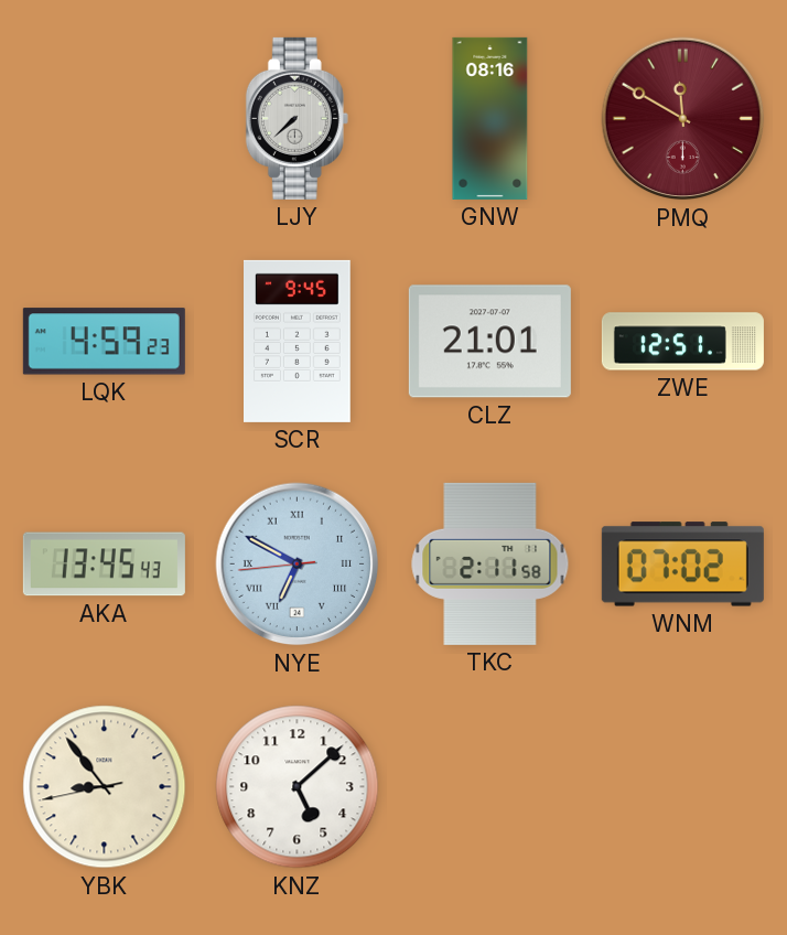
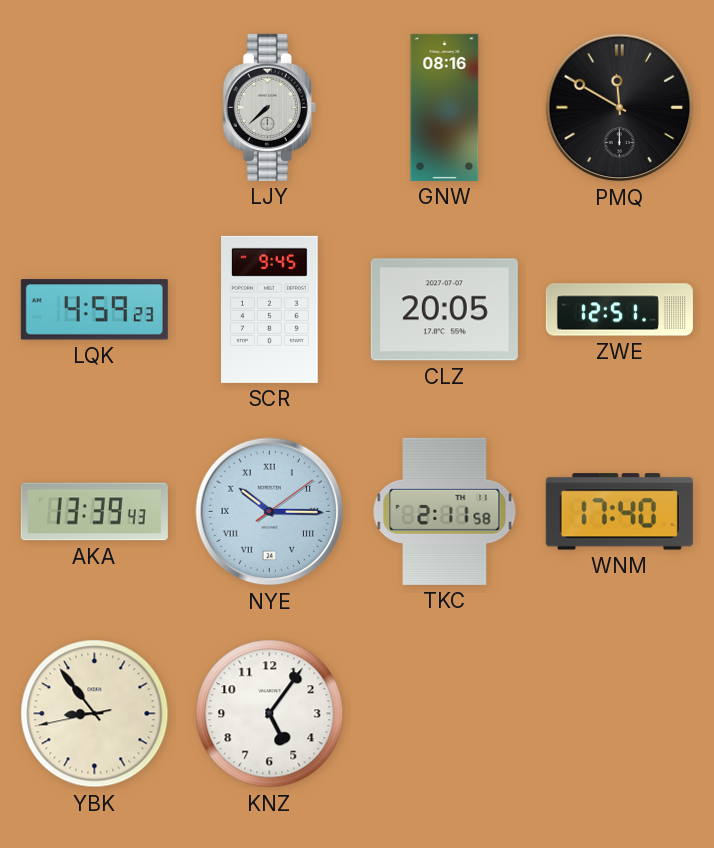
PMQ dial: burgundy -> black (620, 108)
CLZ: 21:01 -> 20:05 (444, 310)
AKA: 13:45 -> 13:39 (94, 512)
NYE: 6:49 -> 10:15 (270, 512)
WNM: 07:02 -> 17:40 (619, 512)
KNZ: 5:08 -> 5:06 (270, 714)
